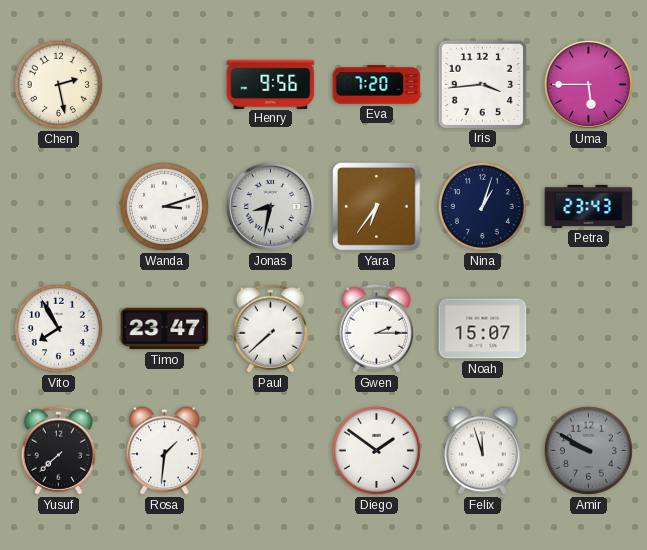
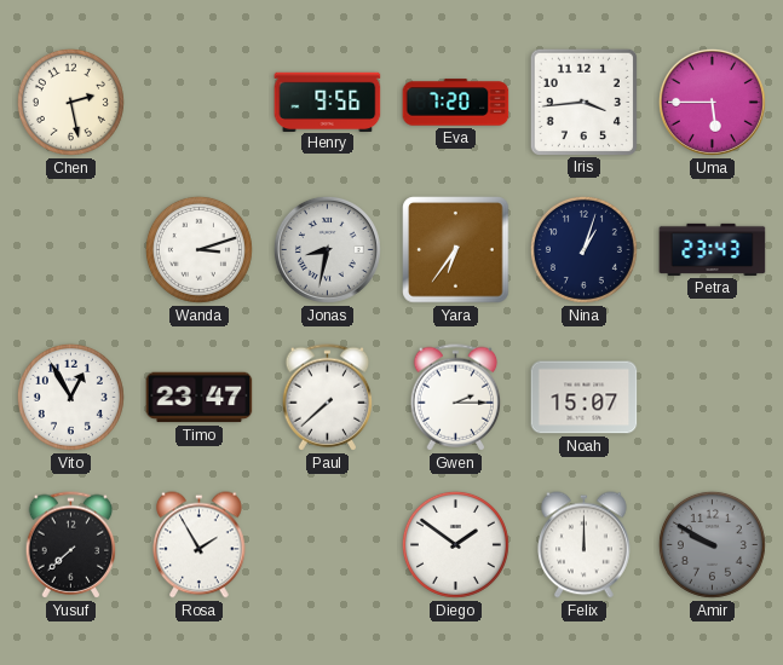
Vito: 7:55 -> 12:55 (70, 397)
Rosa: 1:31 -> 1:55 (200, 545)
Felix: 11:57 -> 12:00 (585, 545)
